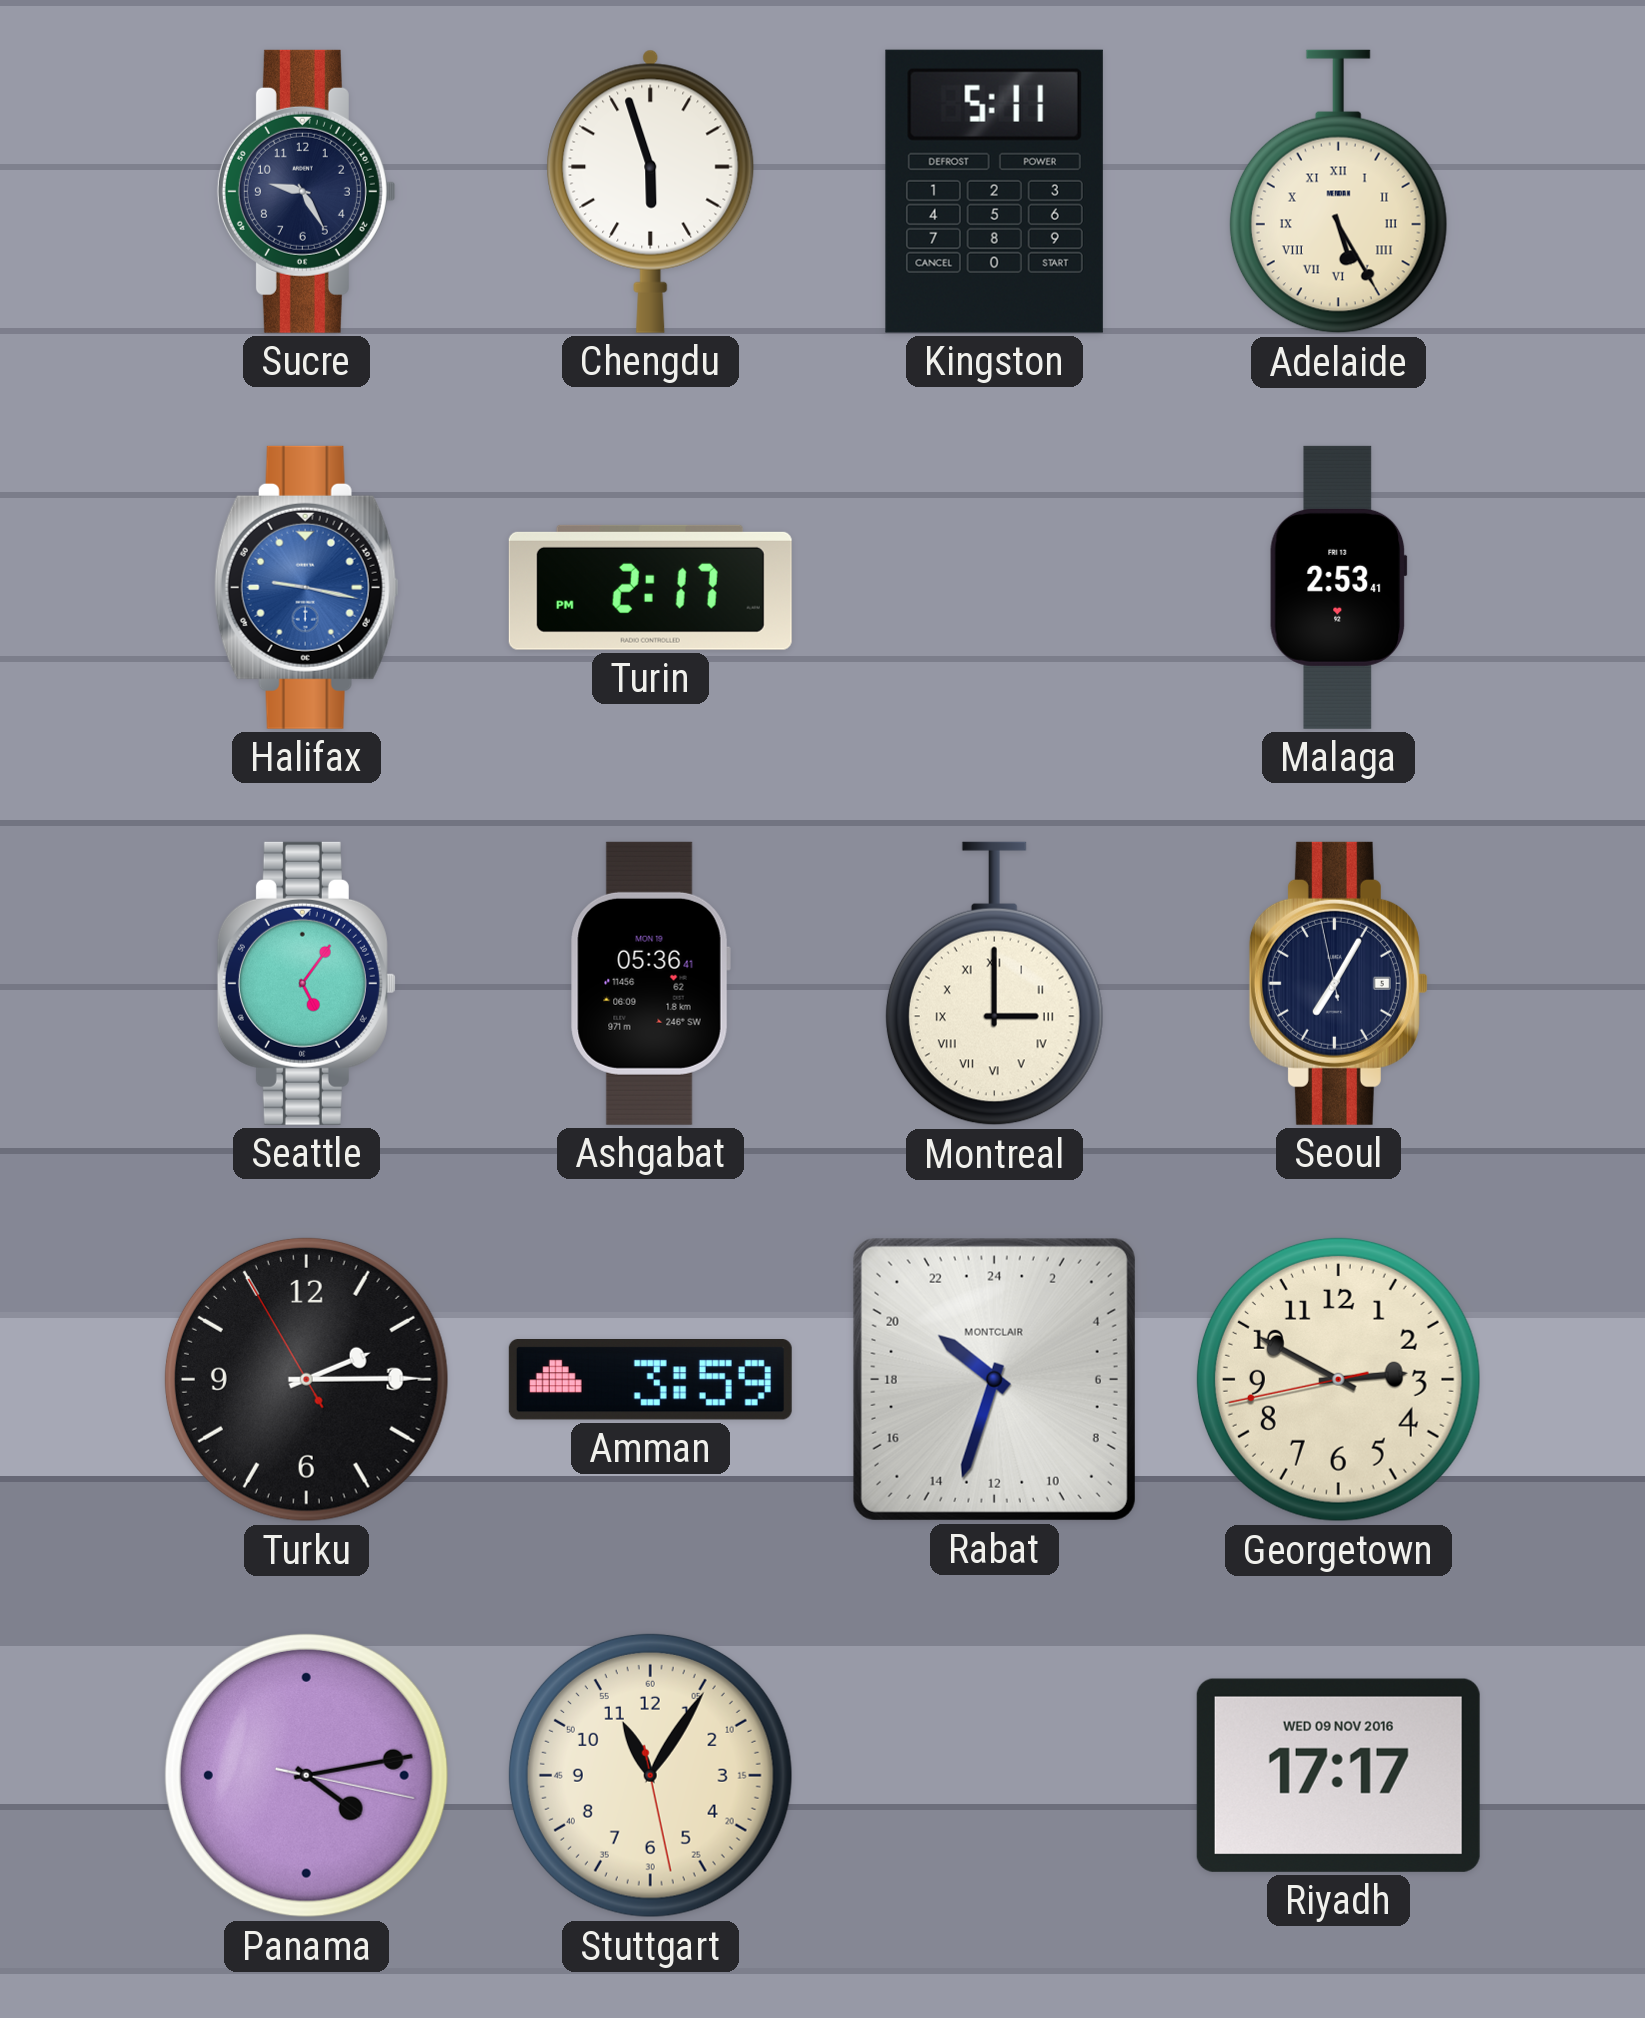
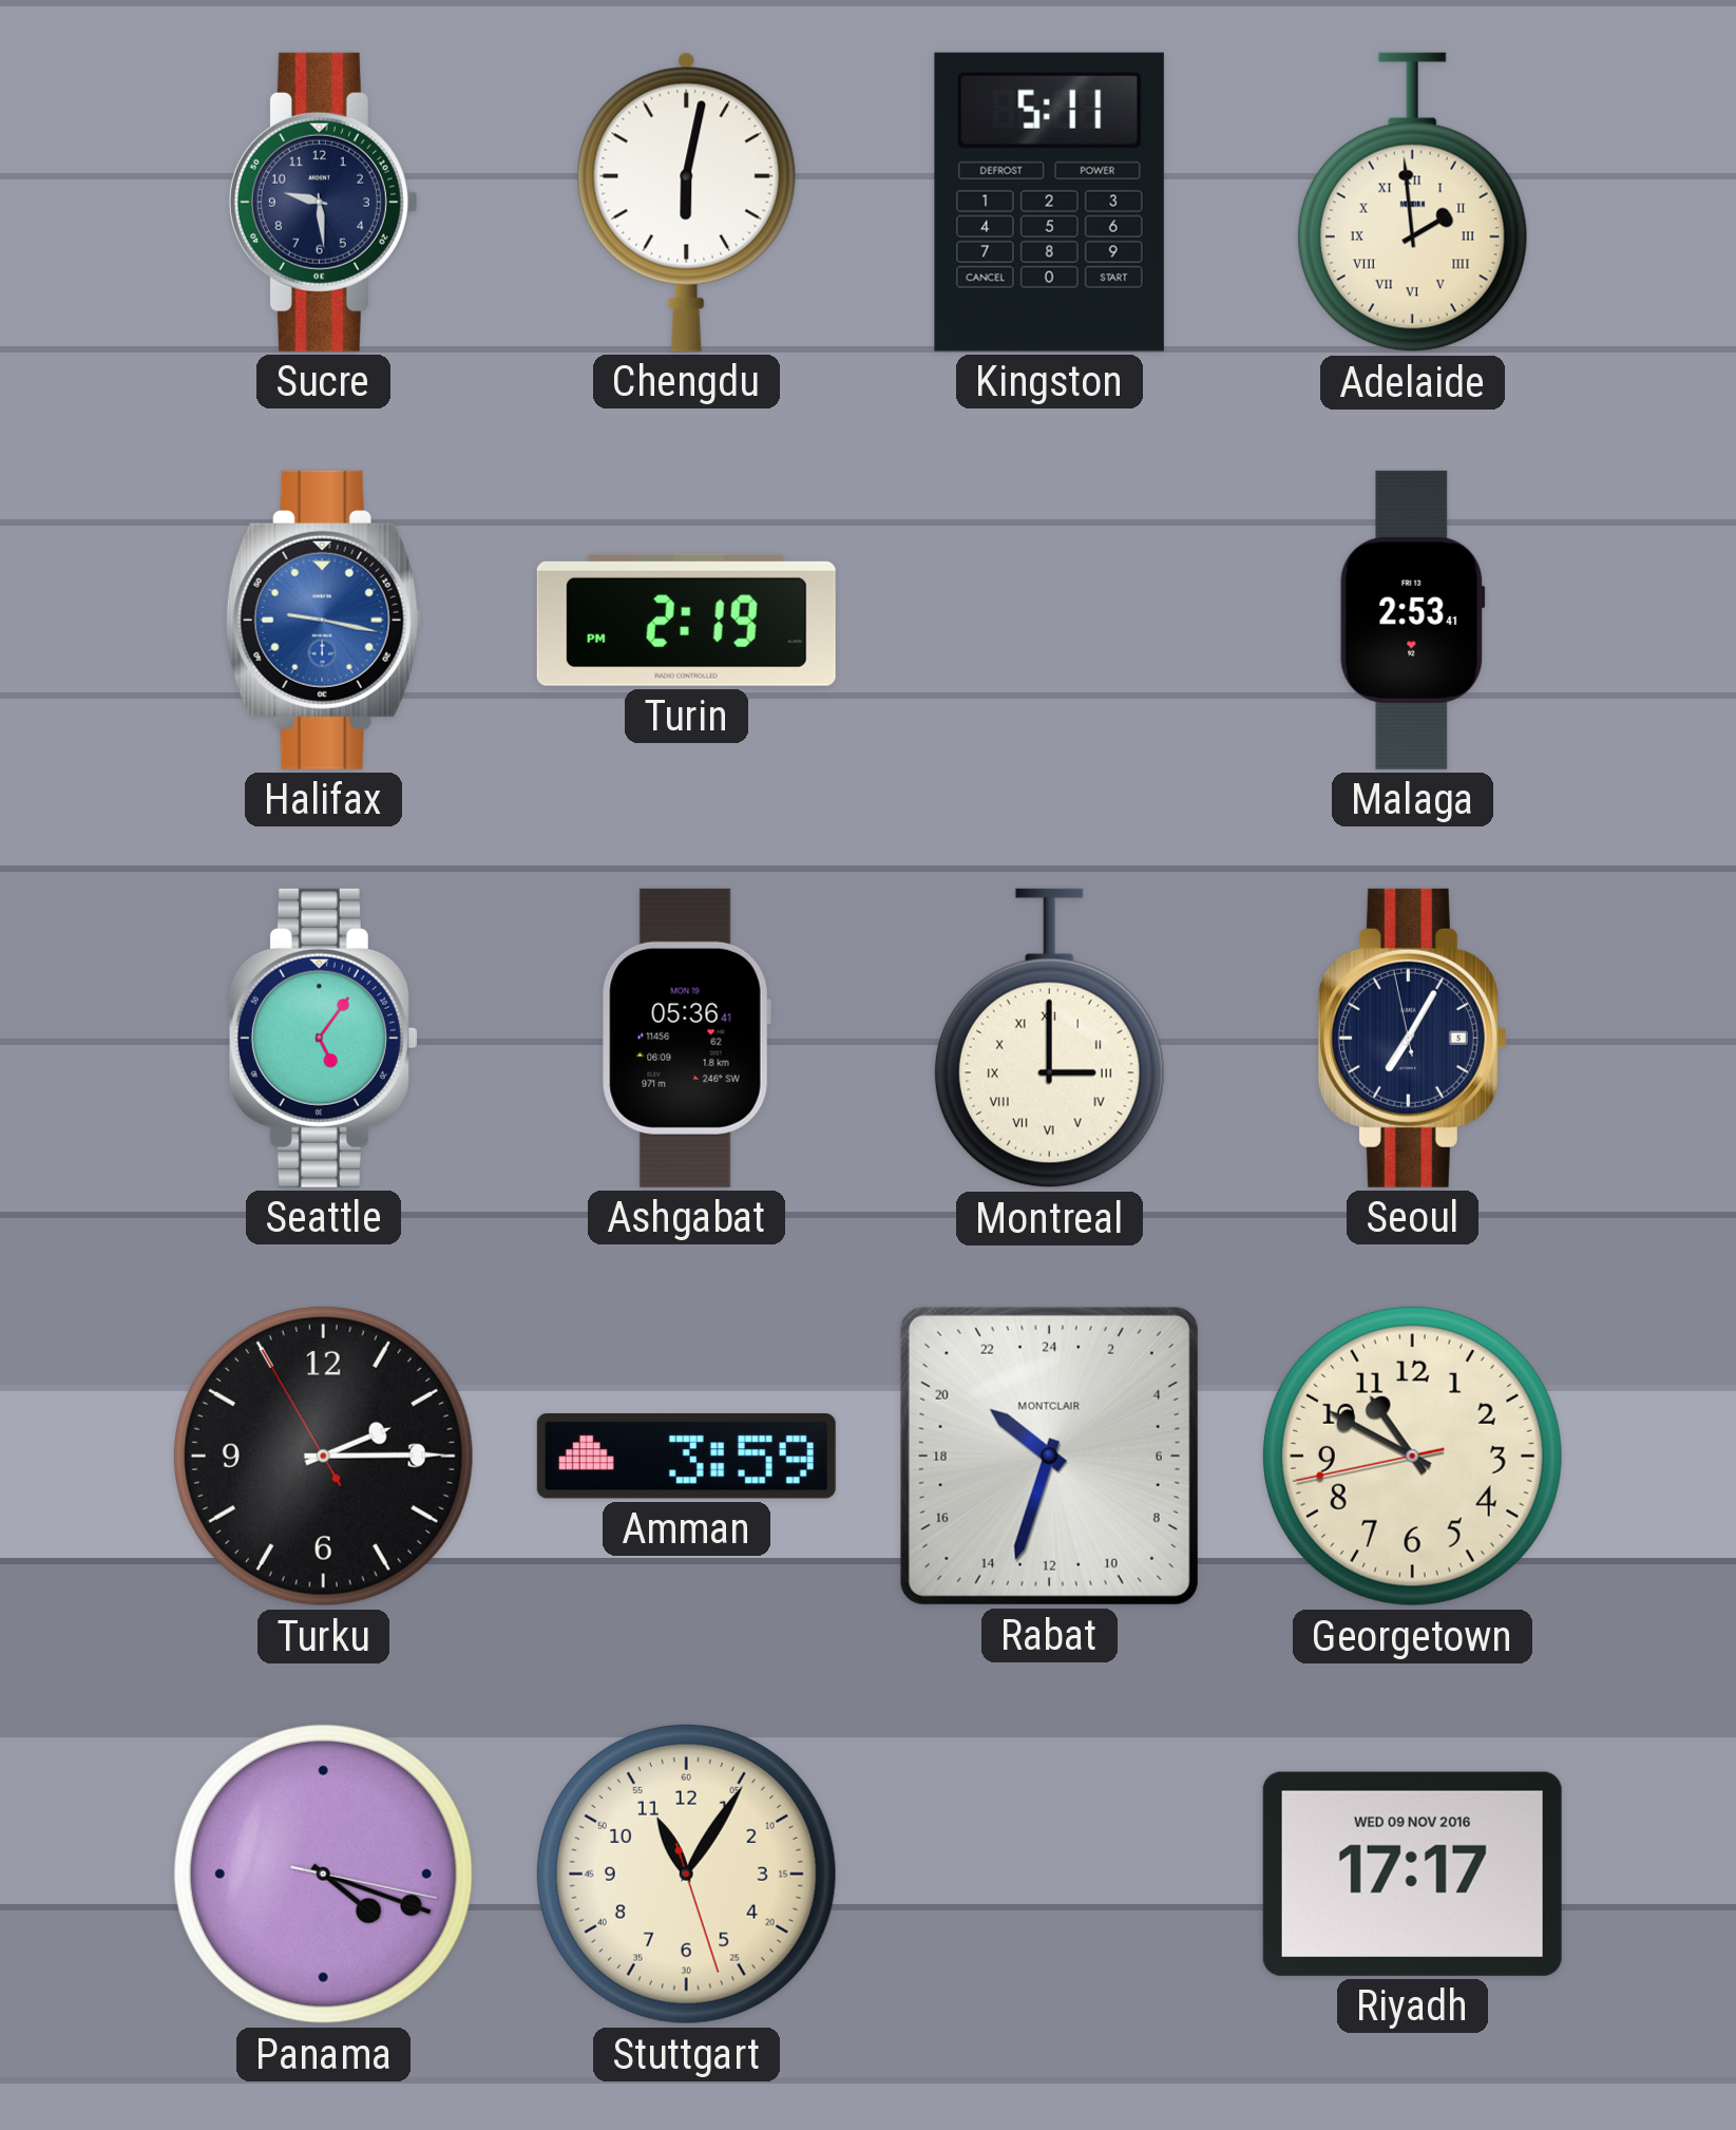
Sucre: 9:25 -> 9:29 (323, 202)
Chengdu: 5:57 -> 6:02 (687, 202)
Adelaide: 5:25 -> 1:59 (1412, 203)
Turin: 2:17 -> 2:19 (686, 620)
Georgetown: 2:49 -> 10:49 (1412, 1456)
Panama: 4:13 -> 4:18 (323, 1874)
Stuttgart: 11:05:28 -> 11:05:27 (686, 1874)
